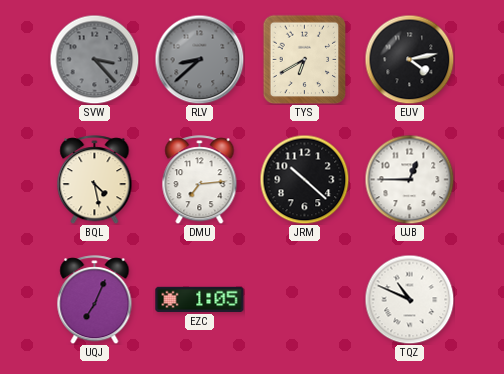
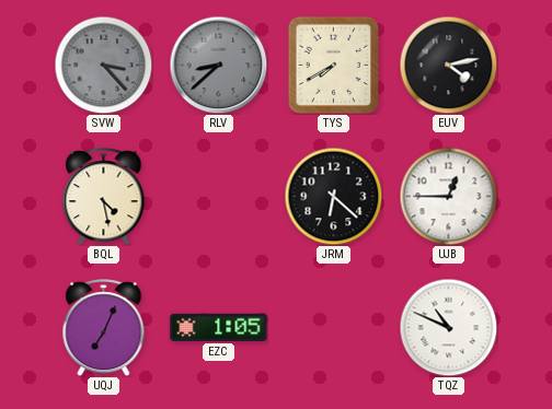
TYS: 6:40 -> 7:40 (334, 65)
DMU: 7:14 -> none (200, 180)
JRM: 10:22 -> 6:22 (333, 196)
